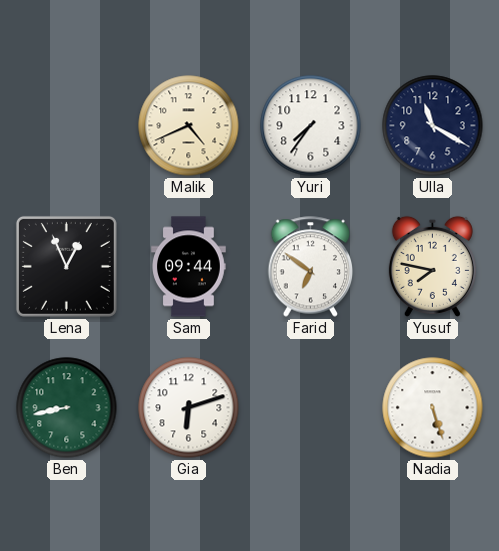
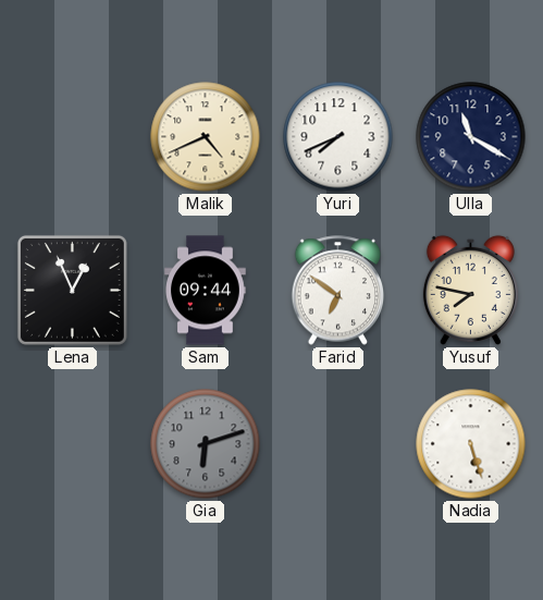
Yuri: 7:36 -> 7:41 (338, 137)
Ben: 8:43 -> none (67, 408)
Gia dial: white -> grey (206, 444)
